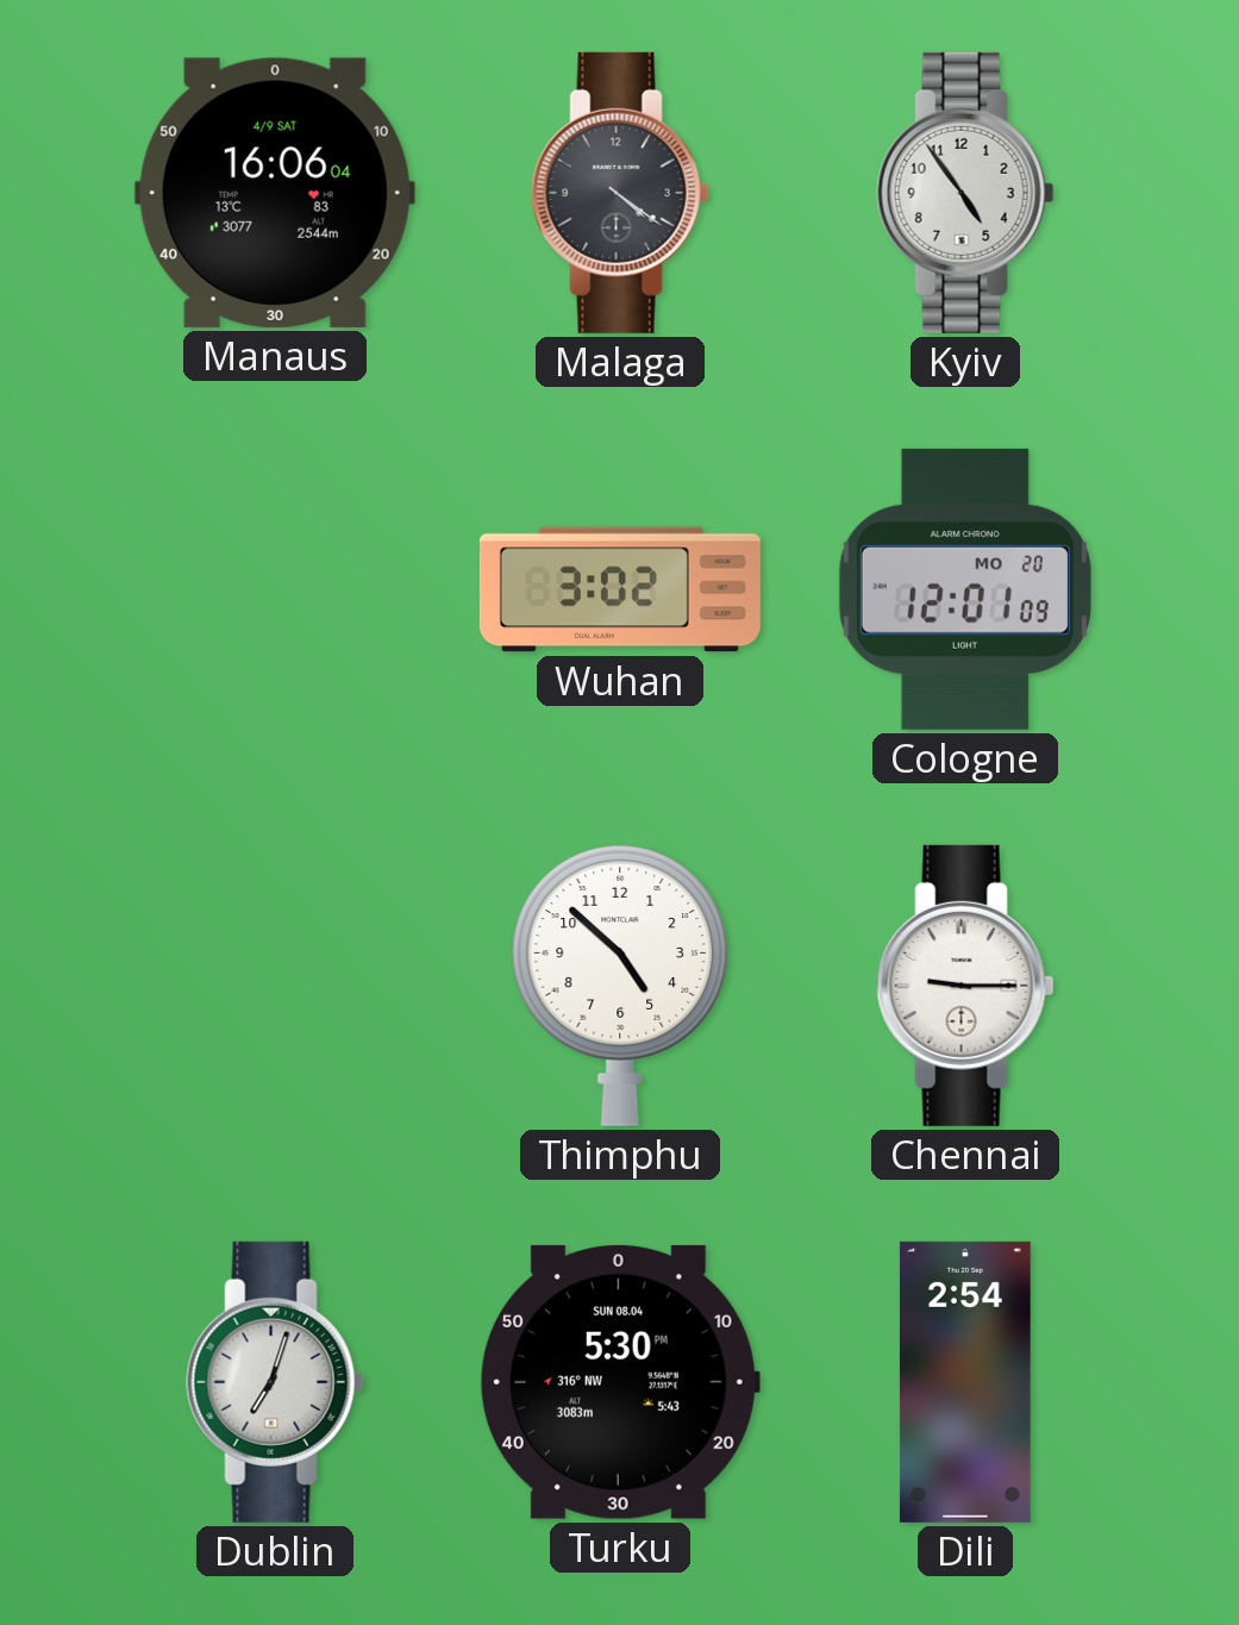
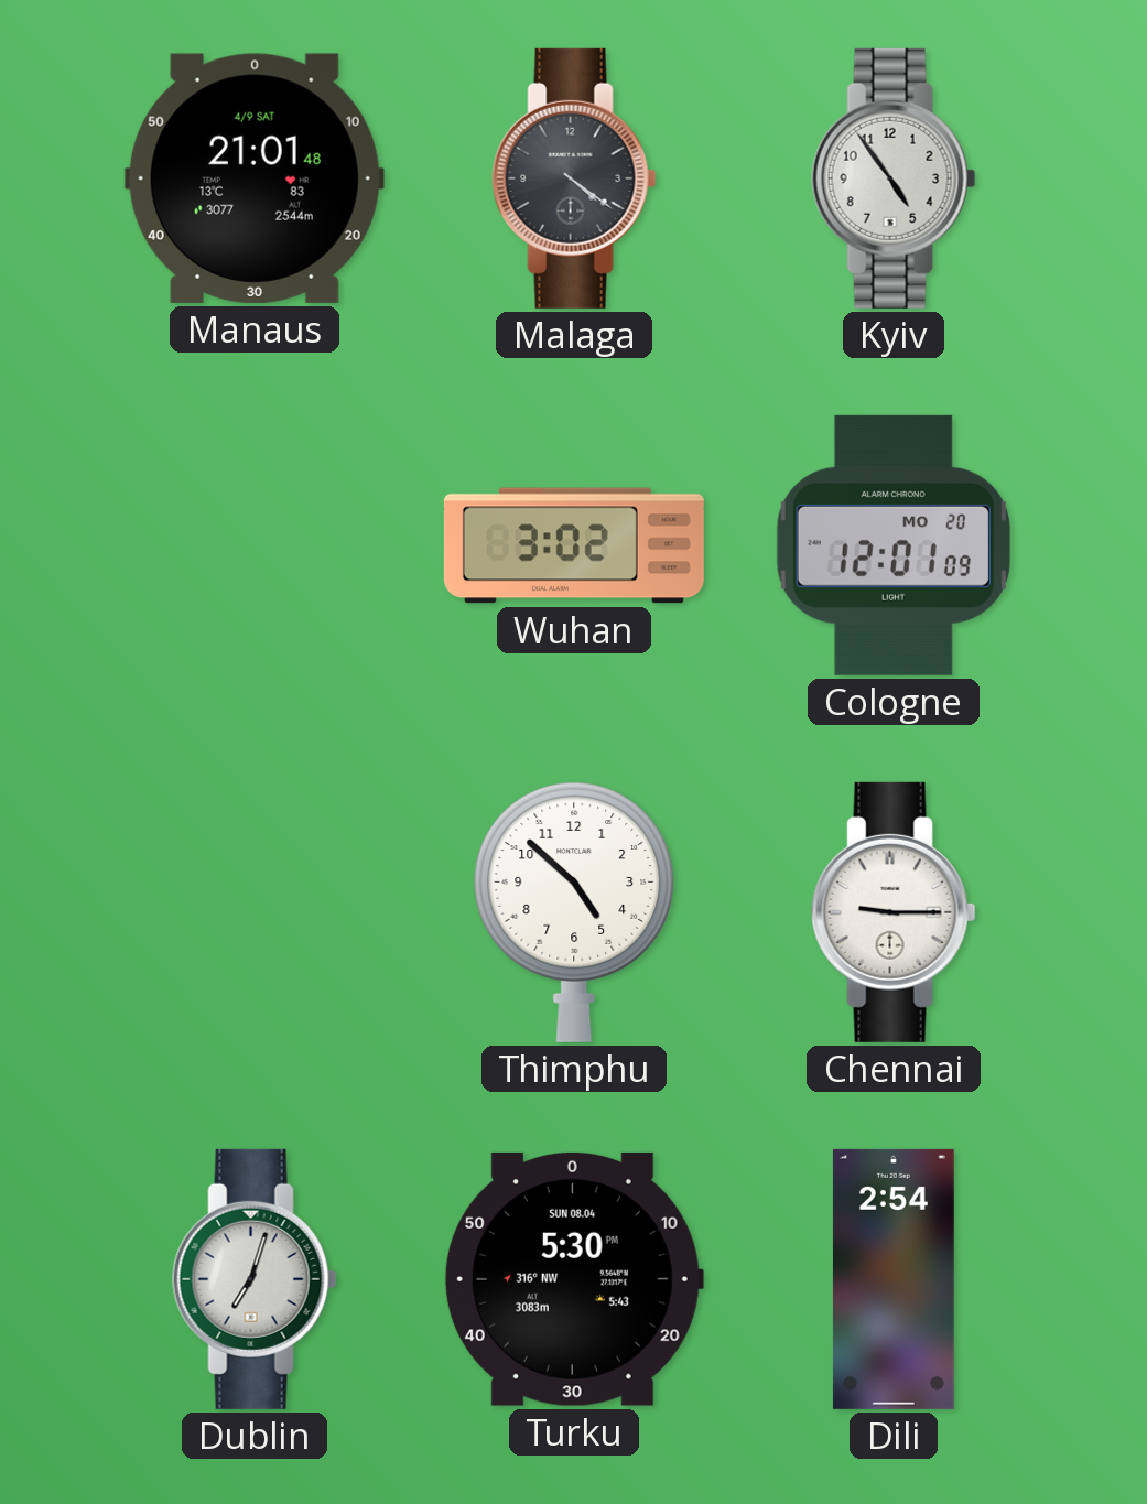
Manaus: 16:06 -> 21:01 (255, 178)
